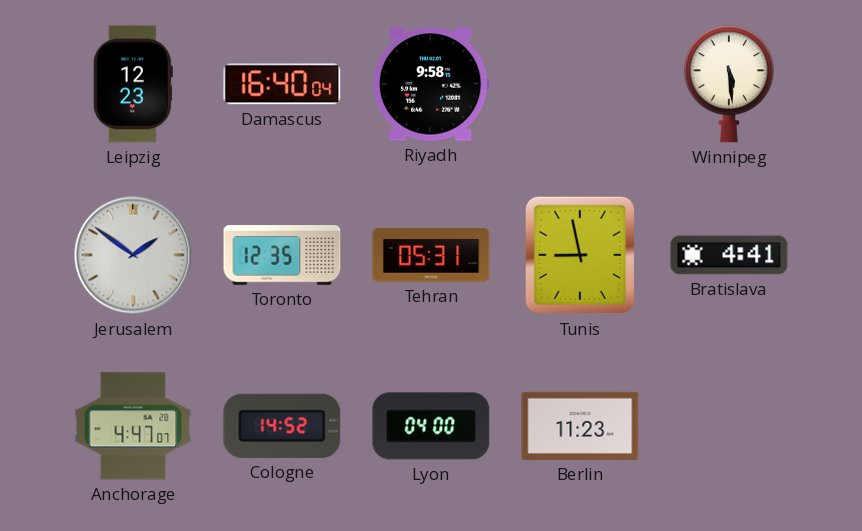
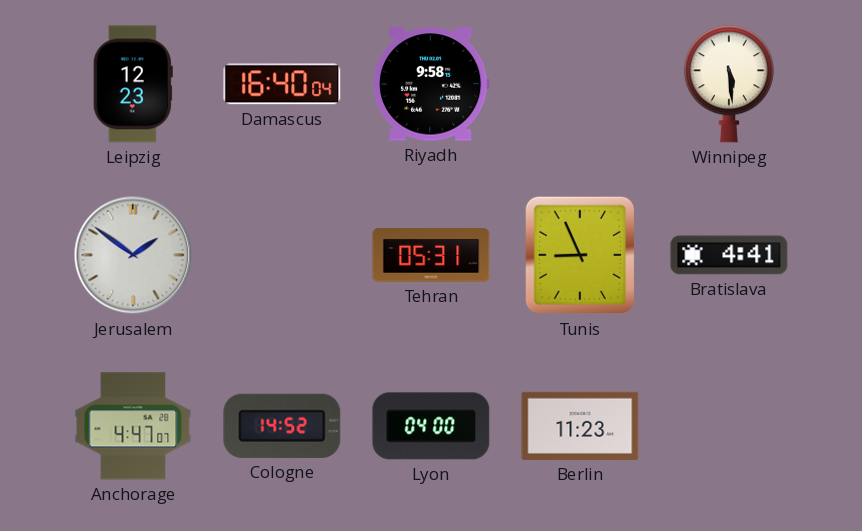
Toronto: 12:35 -> none (282, 255)
Tunis: 8:58 -> 8:56 (580, 255)
